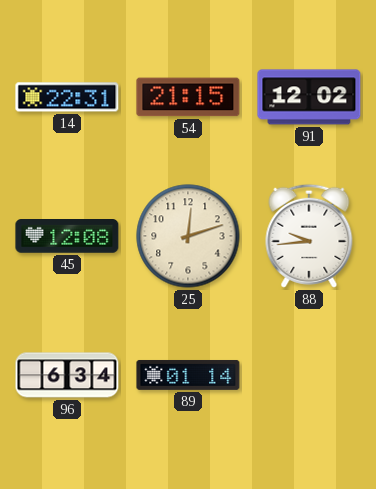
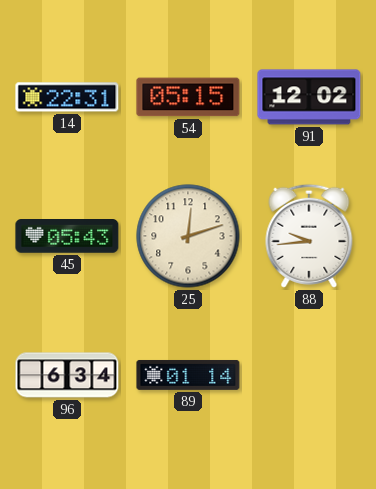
54: 21:15 -> 05:15 (188, 97)
45: 12:08 -> 05:43 (67, 237)
